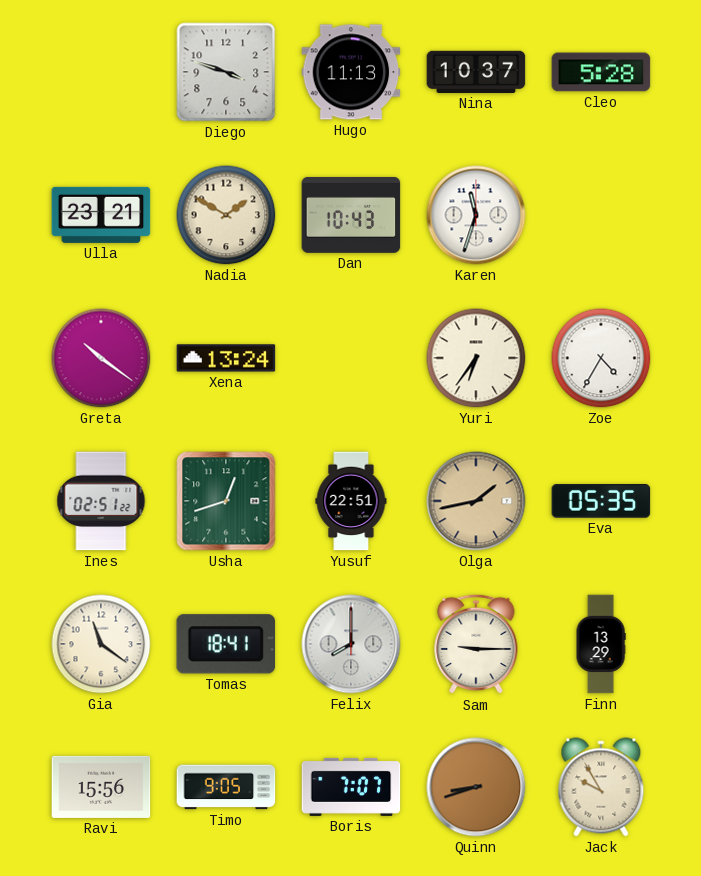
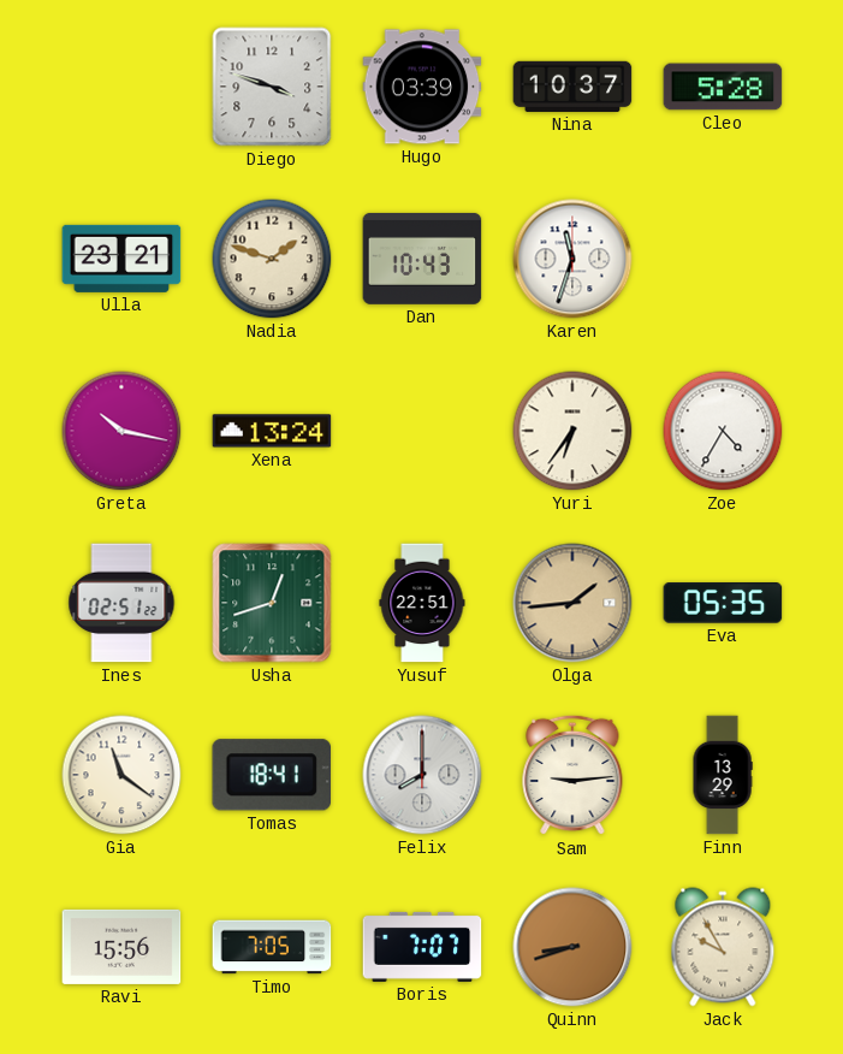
Hugo: 11:13 -> 03:39 (422, 87)
Nadia: 1:50 -> 1:48 (272, 259)
Greta: 10:21 -> 10:17 (121, 431)
Olga: 1:43 -> 1:44 (572, 603)
Sam: 9:15 -> 9:14 (572, 775)
Timo: 9:05 -> 7:05 (272, 947)
